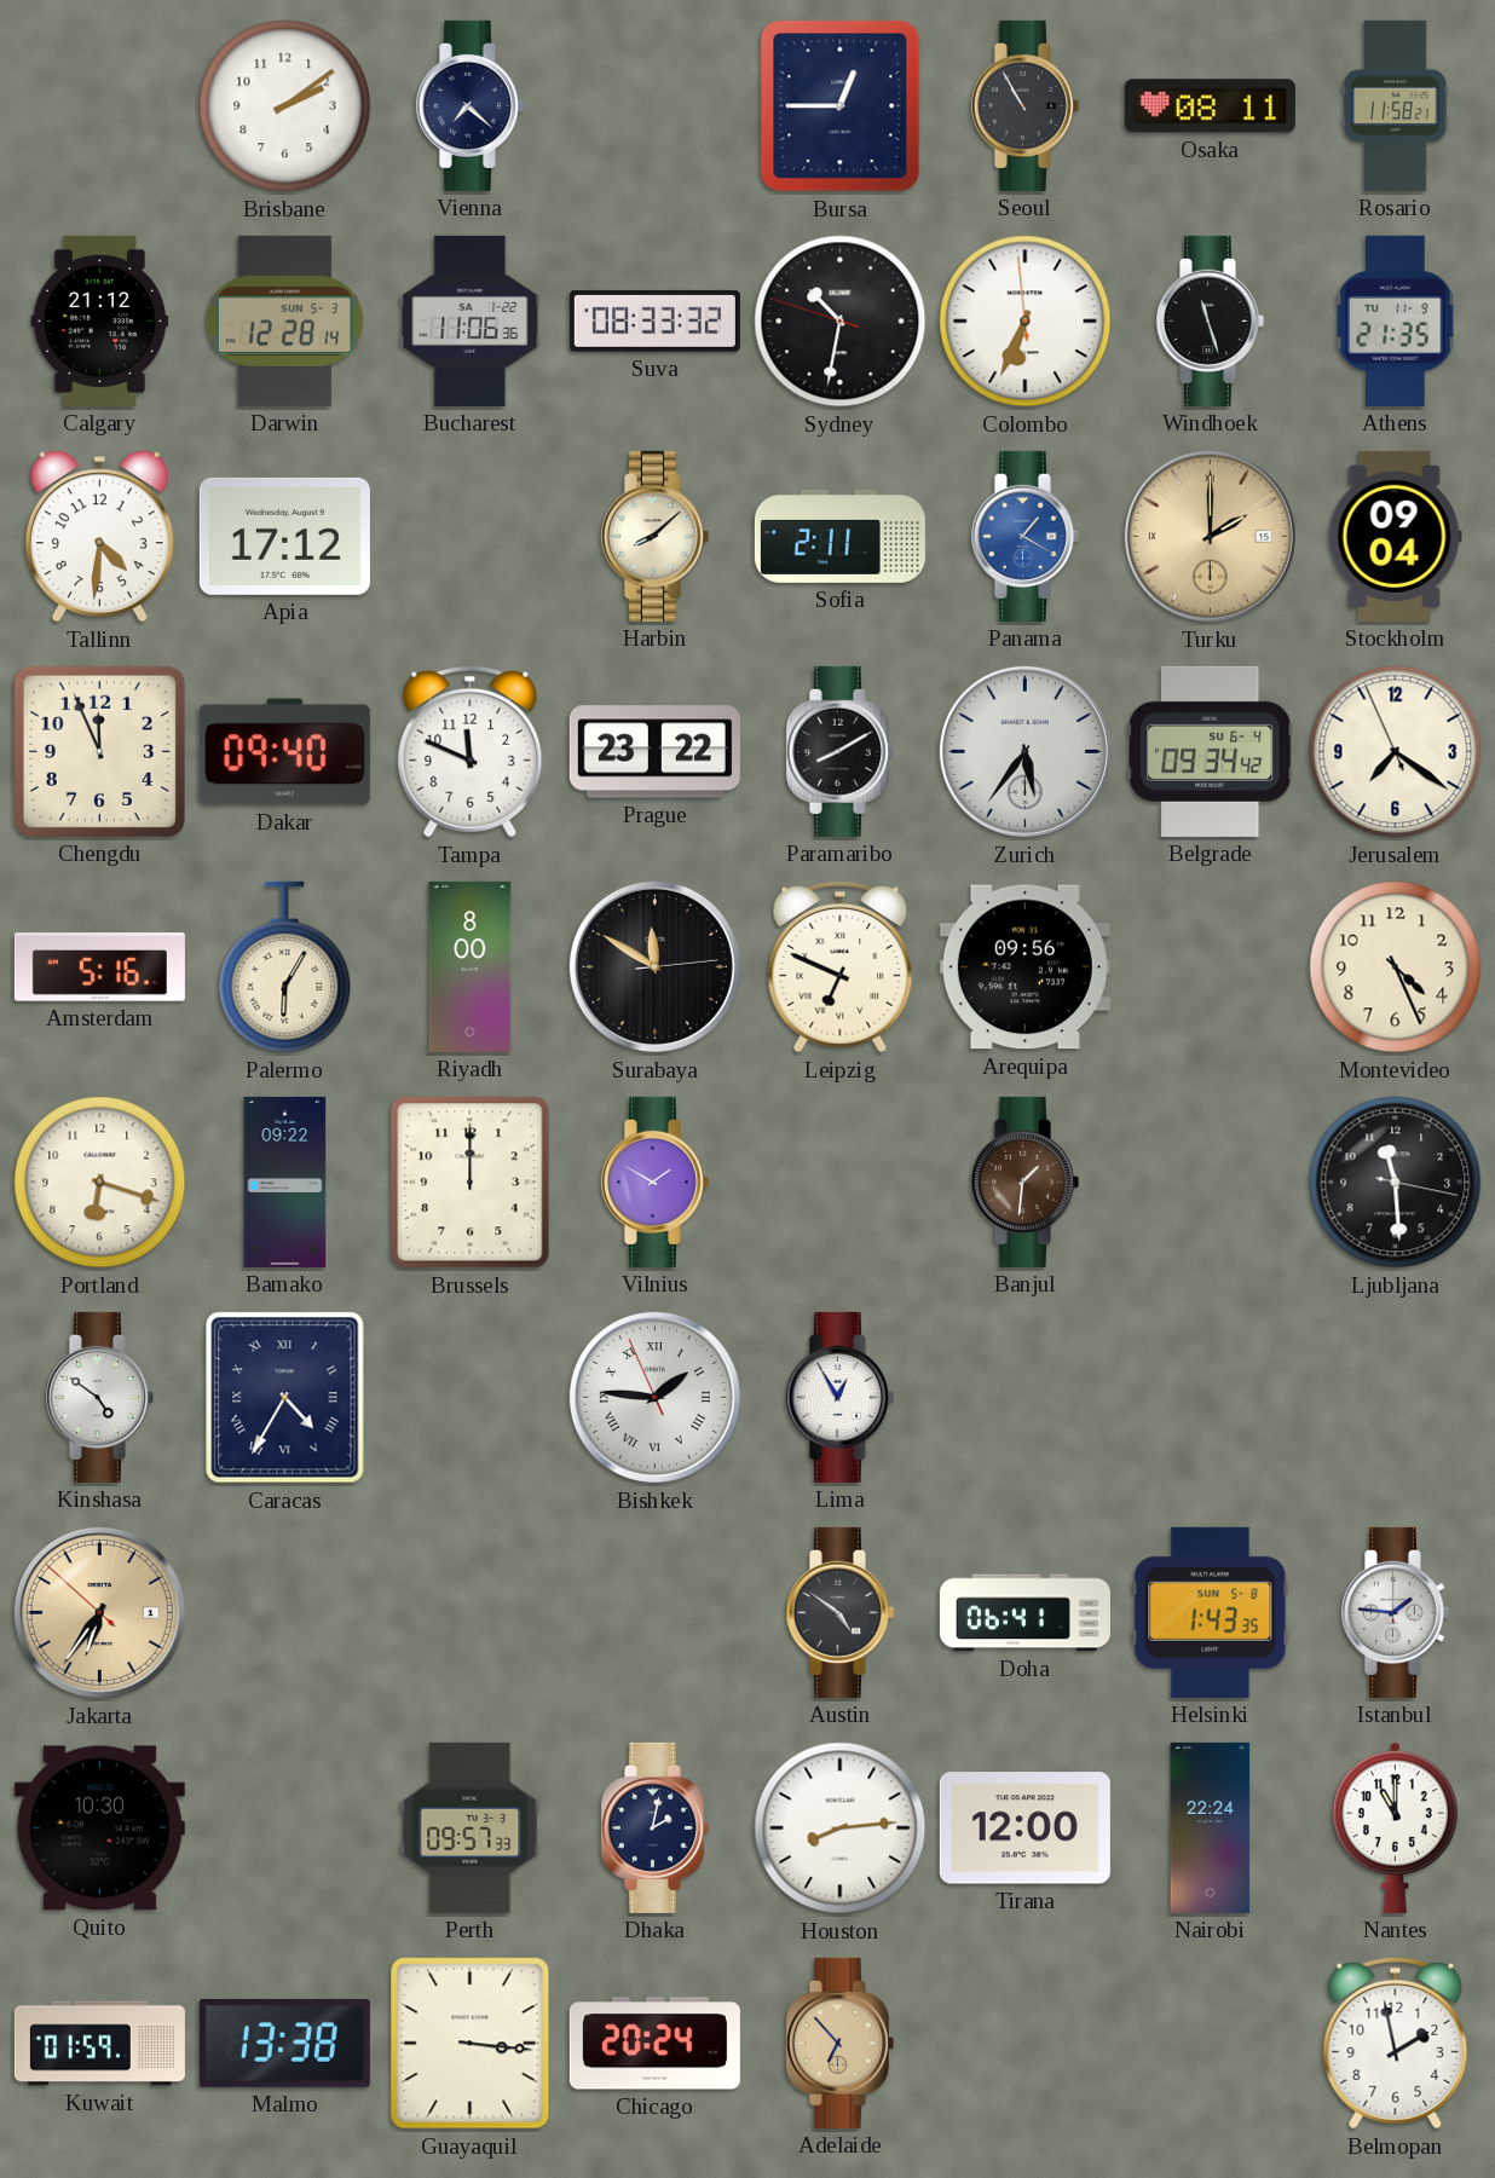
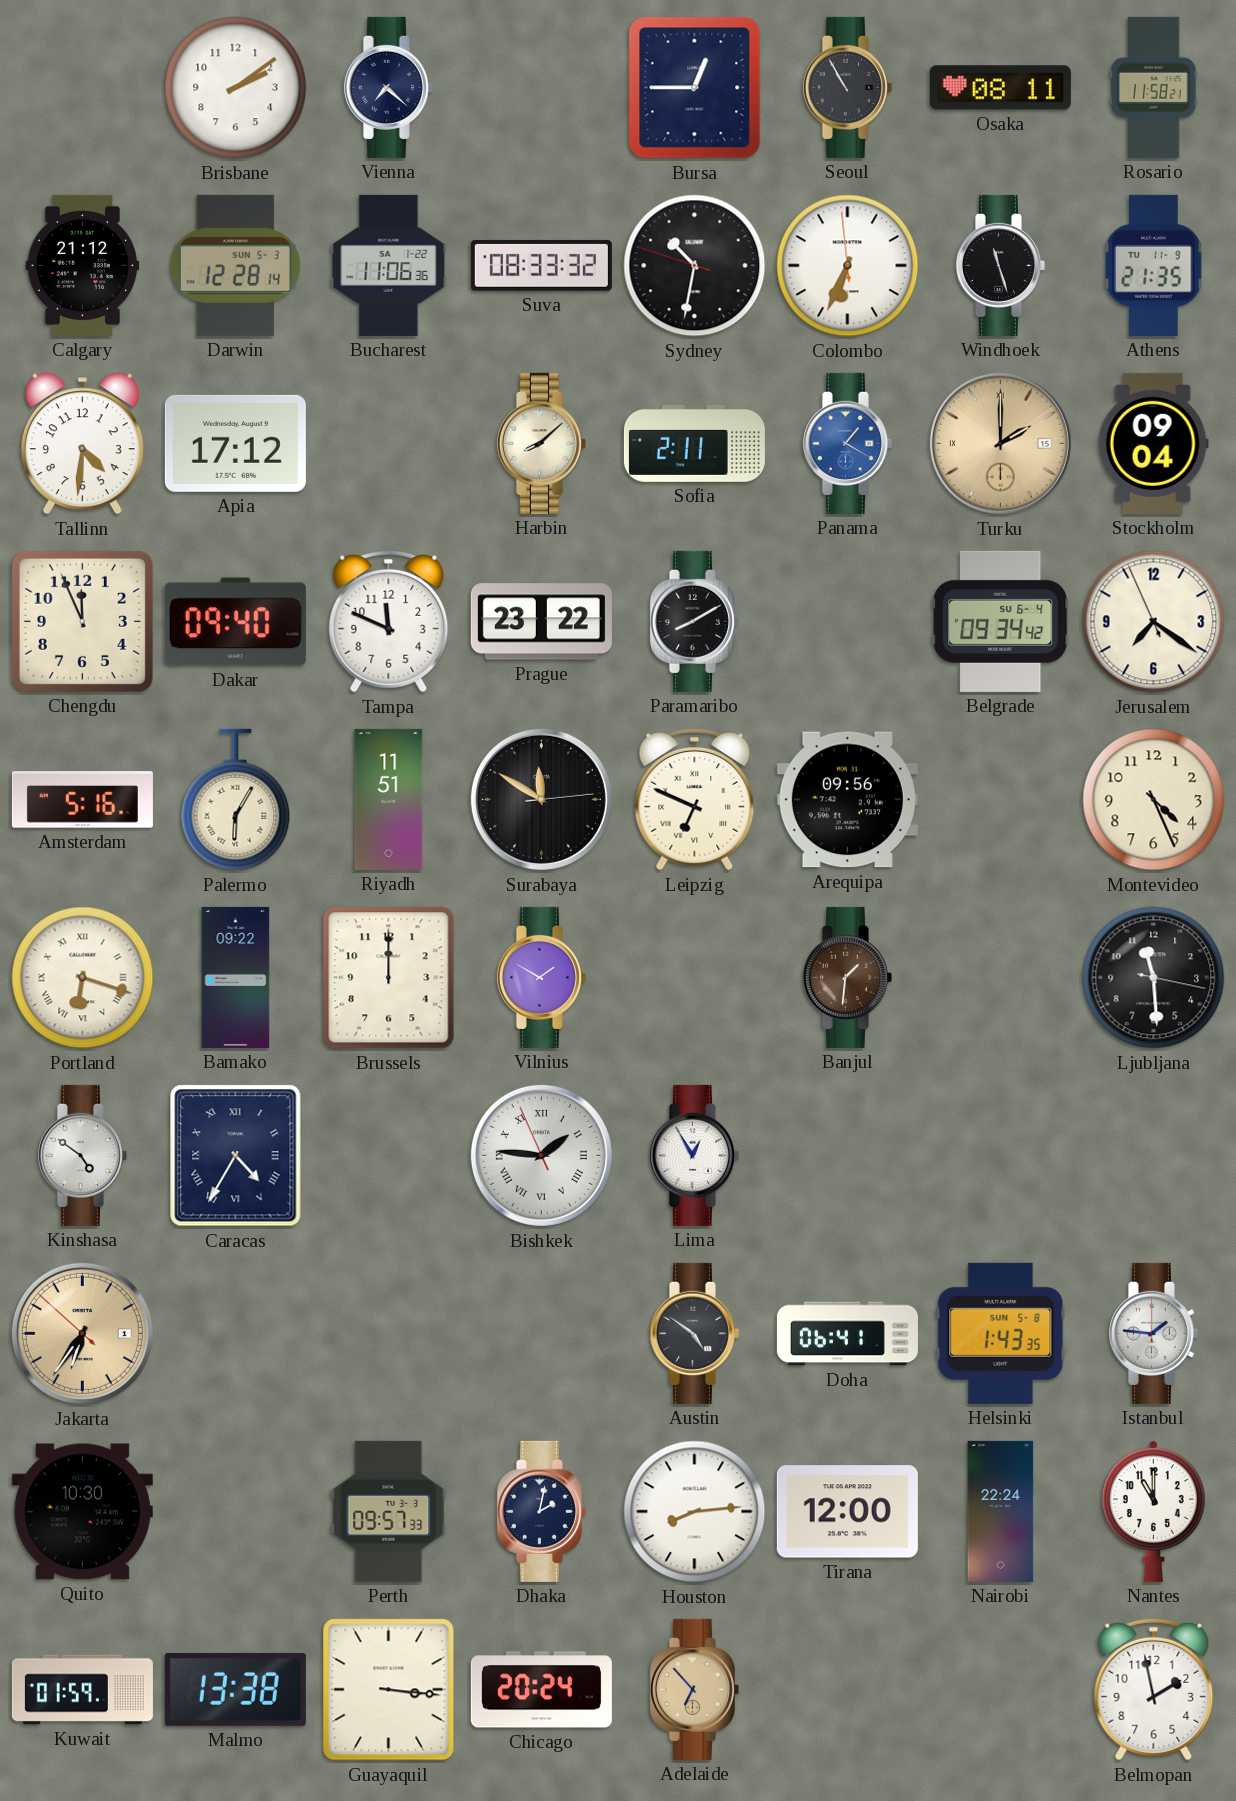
Zurich: 5:36 -> none (1024, 751)
Riyadh: 8:00 -> 11:51 (389, 799)
Portland numerals: Arabic -> Roman (83, 978)
